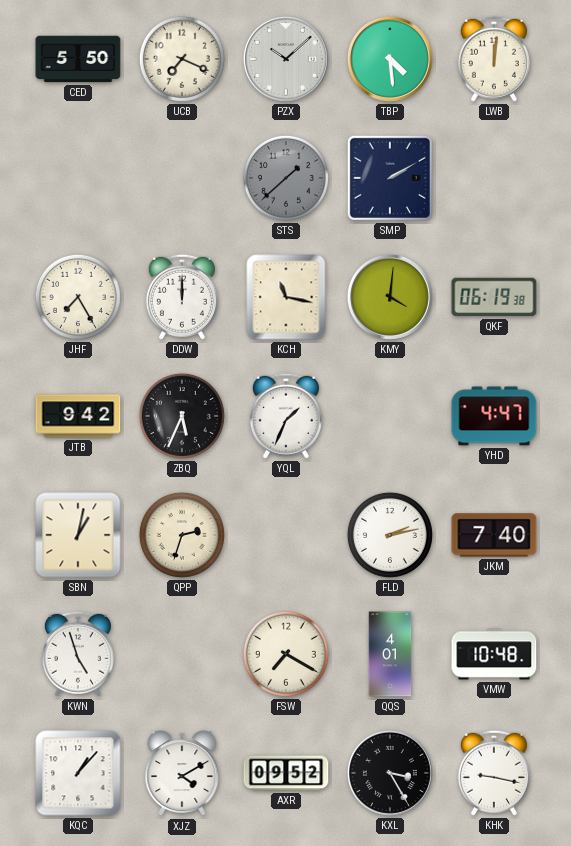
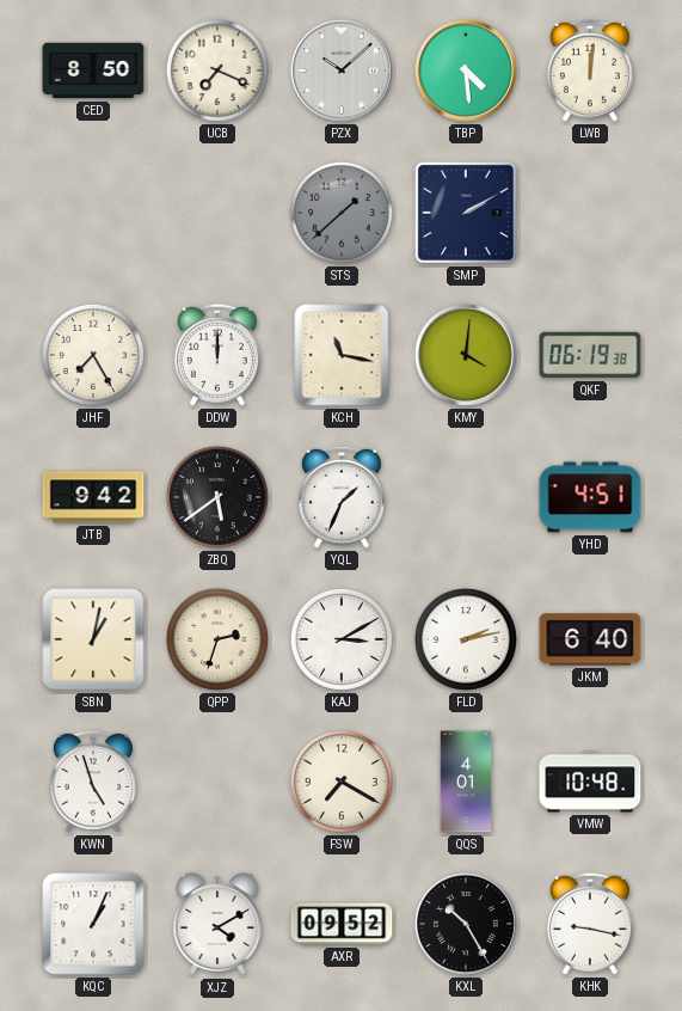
CED: 5:50 -> 8:50 (93, 71)
ZBQ: 5:34 -> 5:39 (217, 497)
YHD: 4:47 -> 4:51 (590, 497)
KAJ: none -> 3:10 (342, 639)
JKM: 7:40 -> 6:40 (590, 639)
KQC: 1:07 -> 1:04 (93, 924)
KXL: 3:25 -> 10:25 (466, 924)
